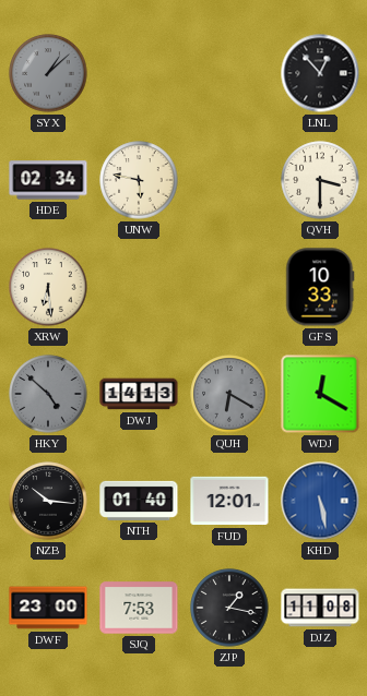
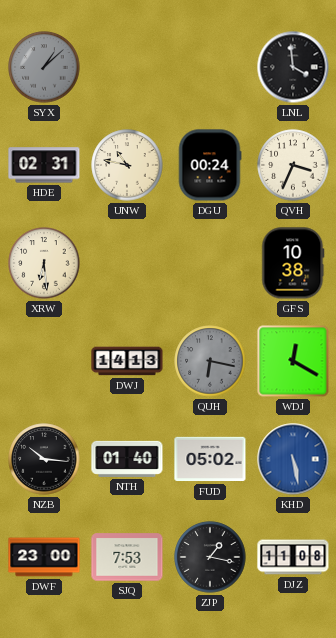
LNL: 12:53 -> 3:59 (293, 67)
HDE: 02:34 -> 02:31 (44, 165)
UNW: 5:47 -> 10:47 (127, 165)
DGU: none -> 00:24 (210, 165)
QVH: 3:30 -> 3:34 (293, 165)
GFS: 10:33 -> 10:38 (293, 263)
HKY: 4:52 -> none (48, 394)
QUH: 6:20 -> 6:17 (210, 361)
FUD: 12:01 -> 05:02 (210, 459)
